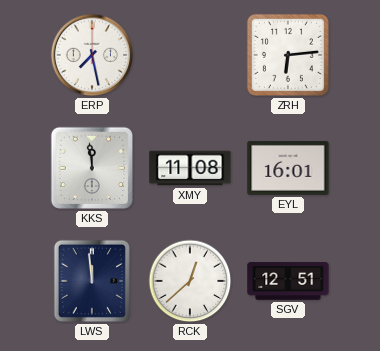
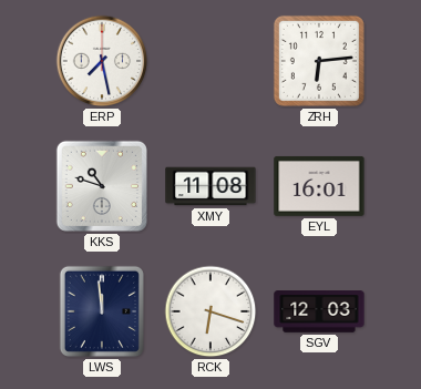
KKS: 11:59 -> 10:48 (102, 186)
RCK: 12:38 -> 6:18 (210, 311)
SGV: 12:51 -> 12:03 (319, 311)
